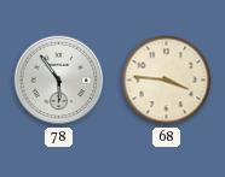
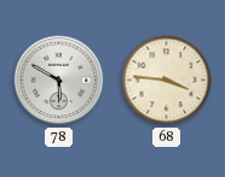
78: 5:54 -> 5:50 (59, 81)
